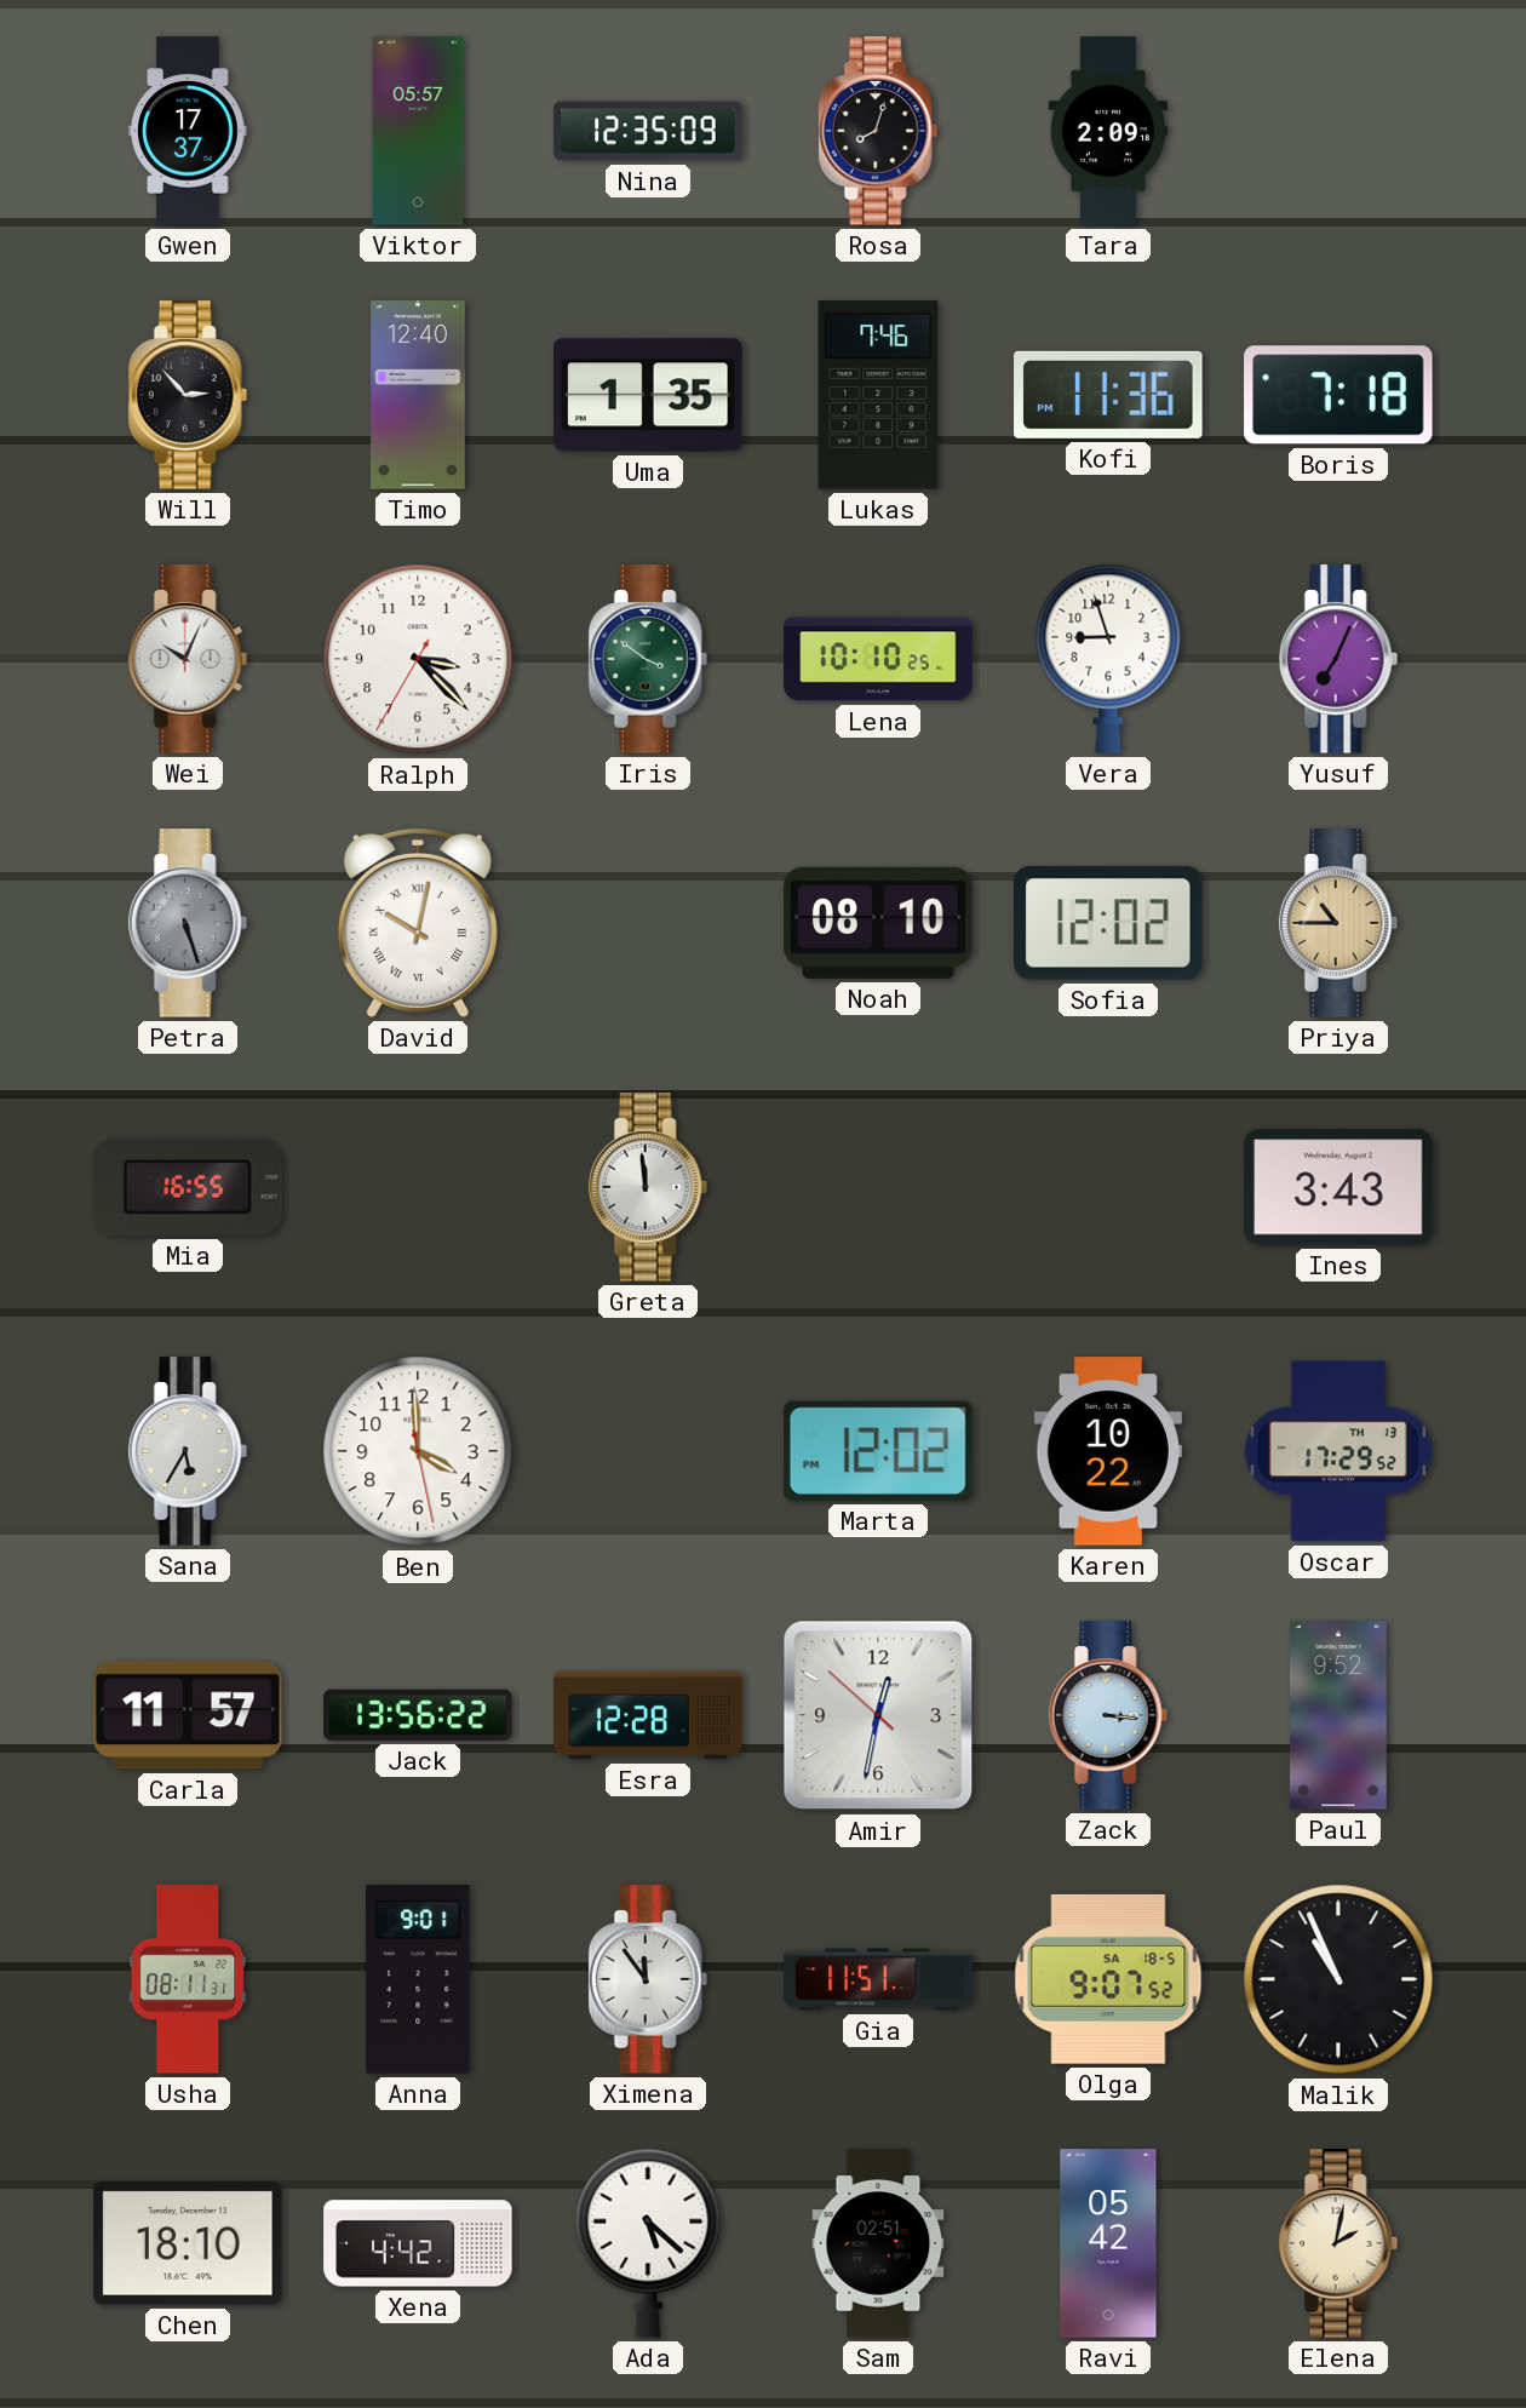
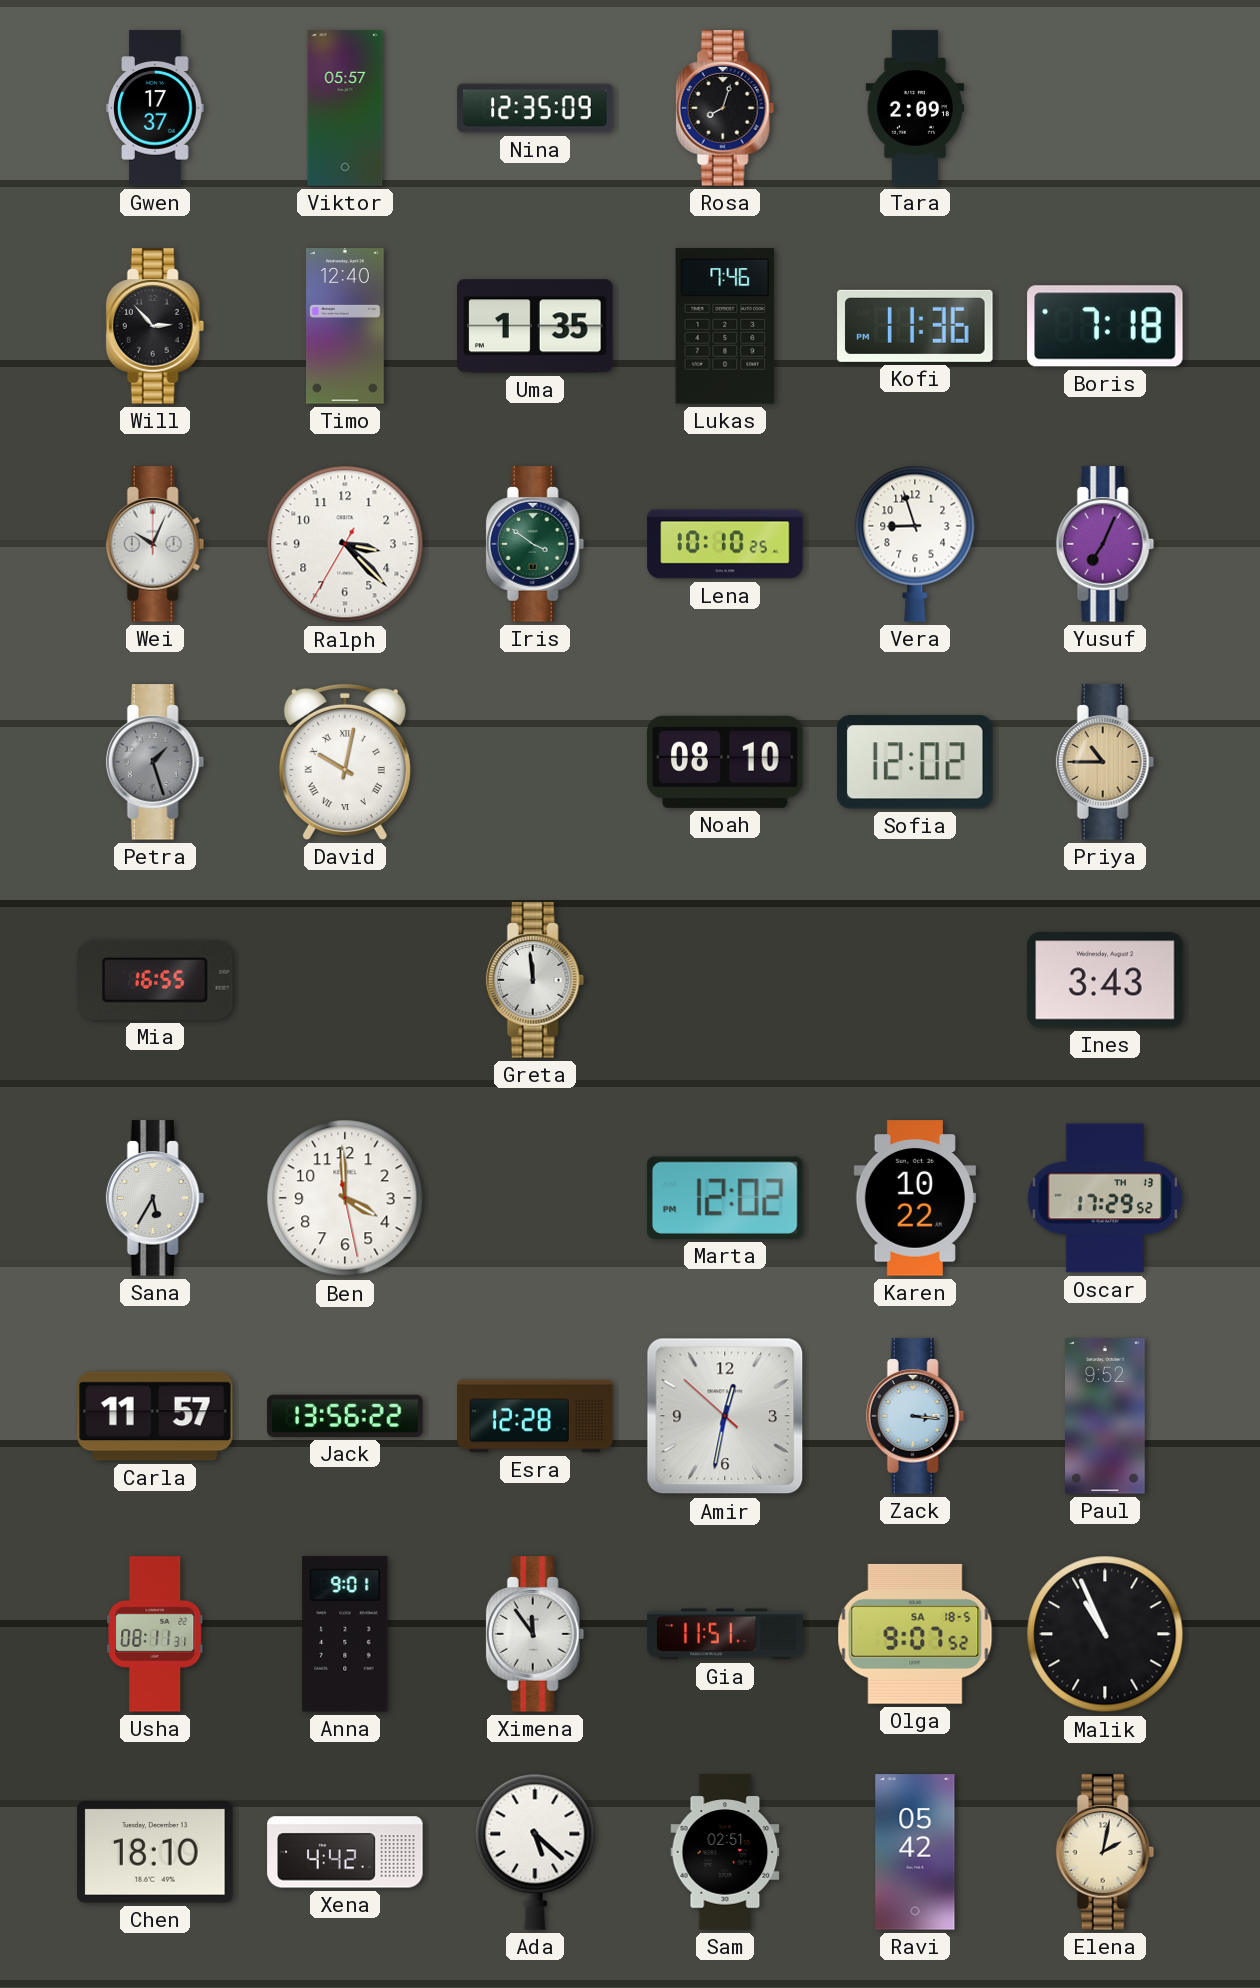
Petra: 5:27 -> 1:27 (155, 762)
